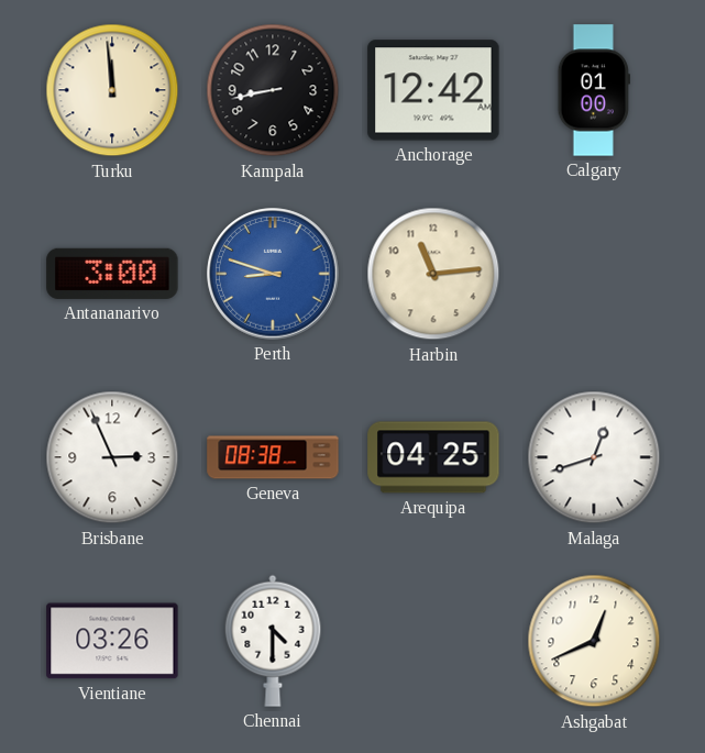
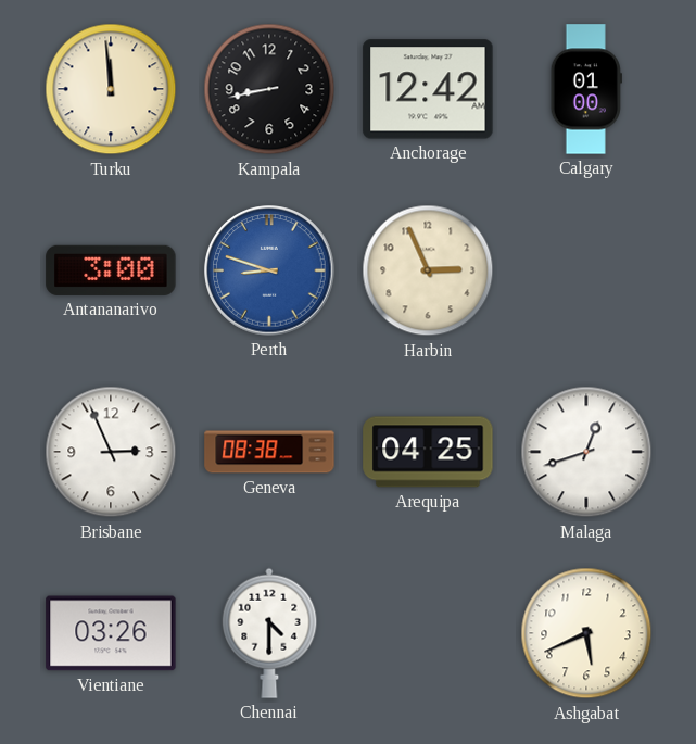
Harbin: 11:14 -> 2:56 (428, 270)
Ashgabat: 12:41 -> 5:41 (586, 633)
